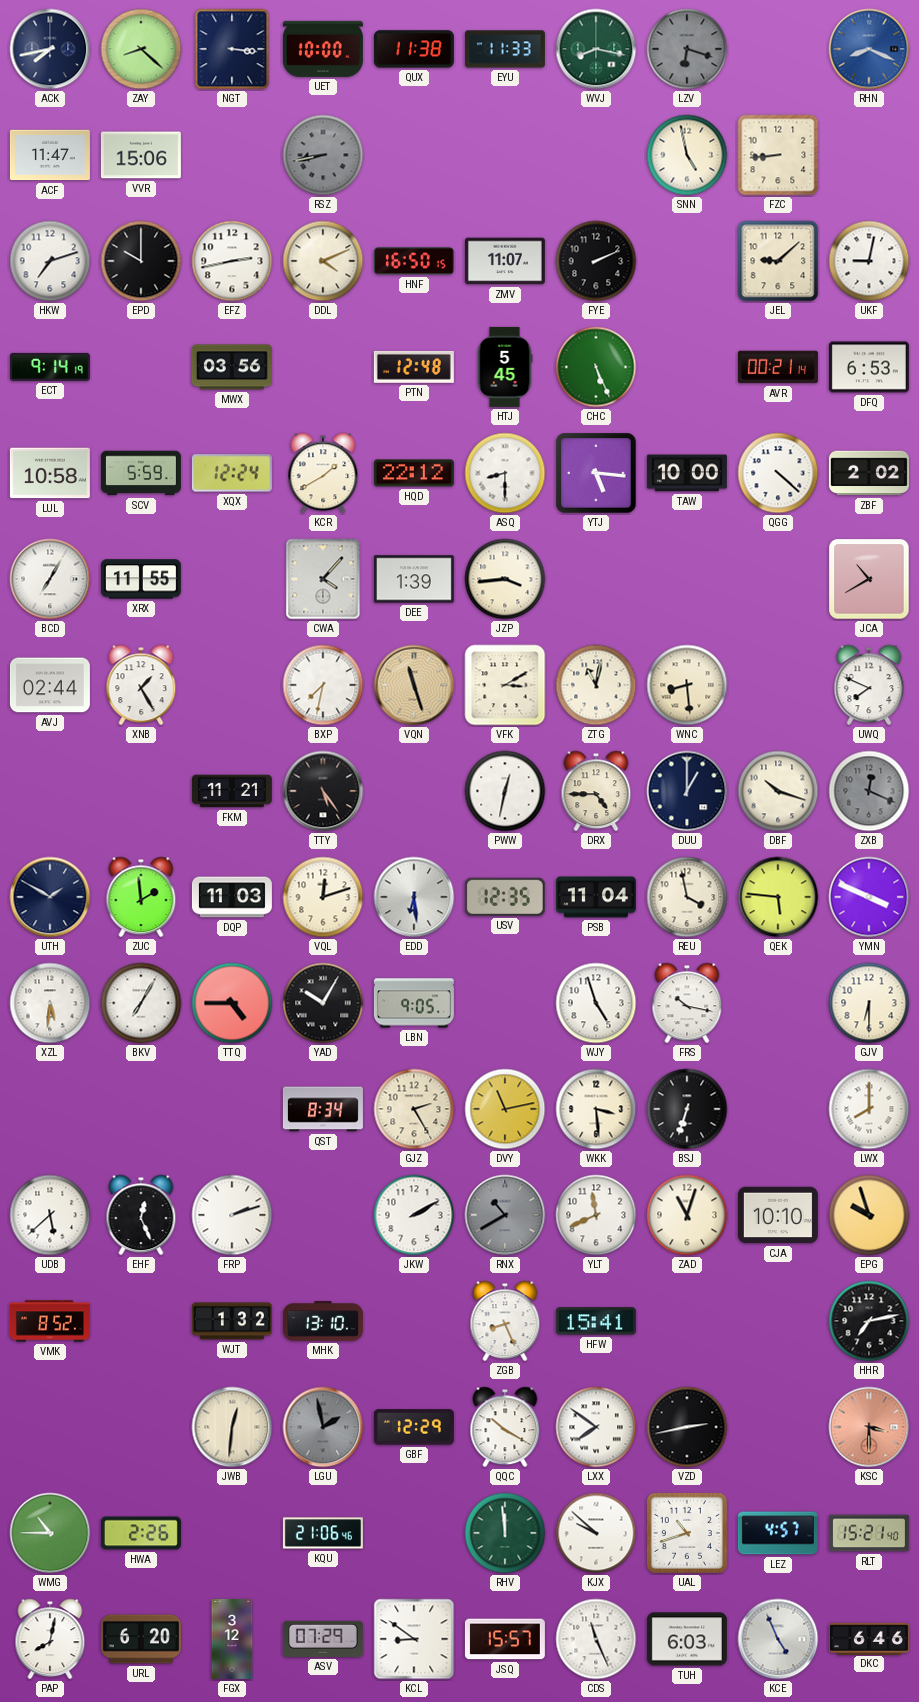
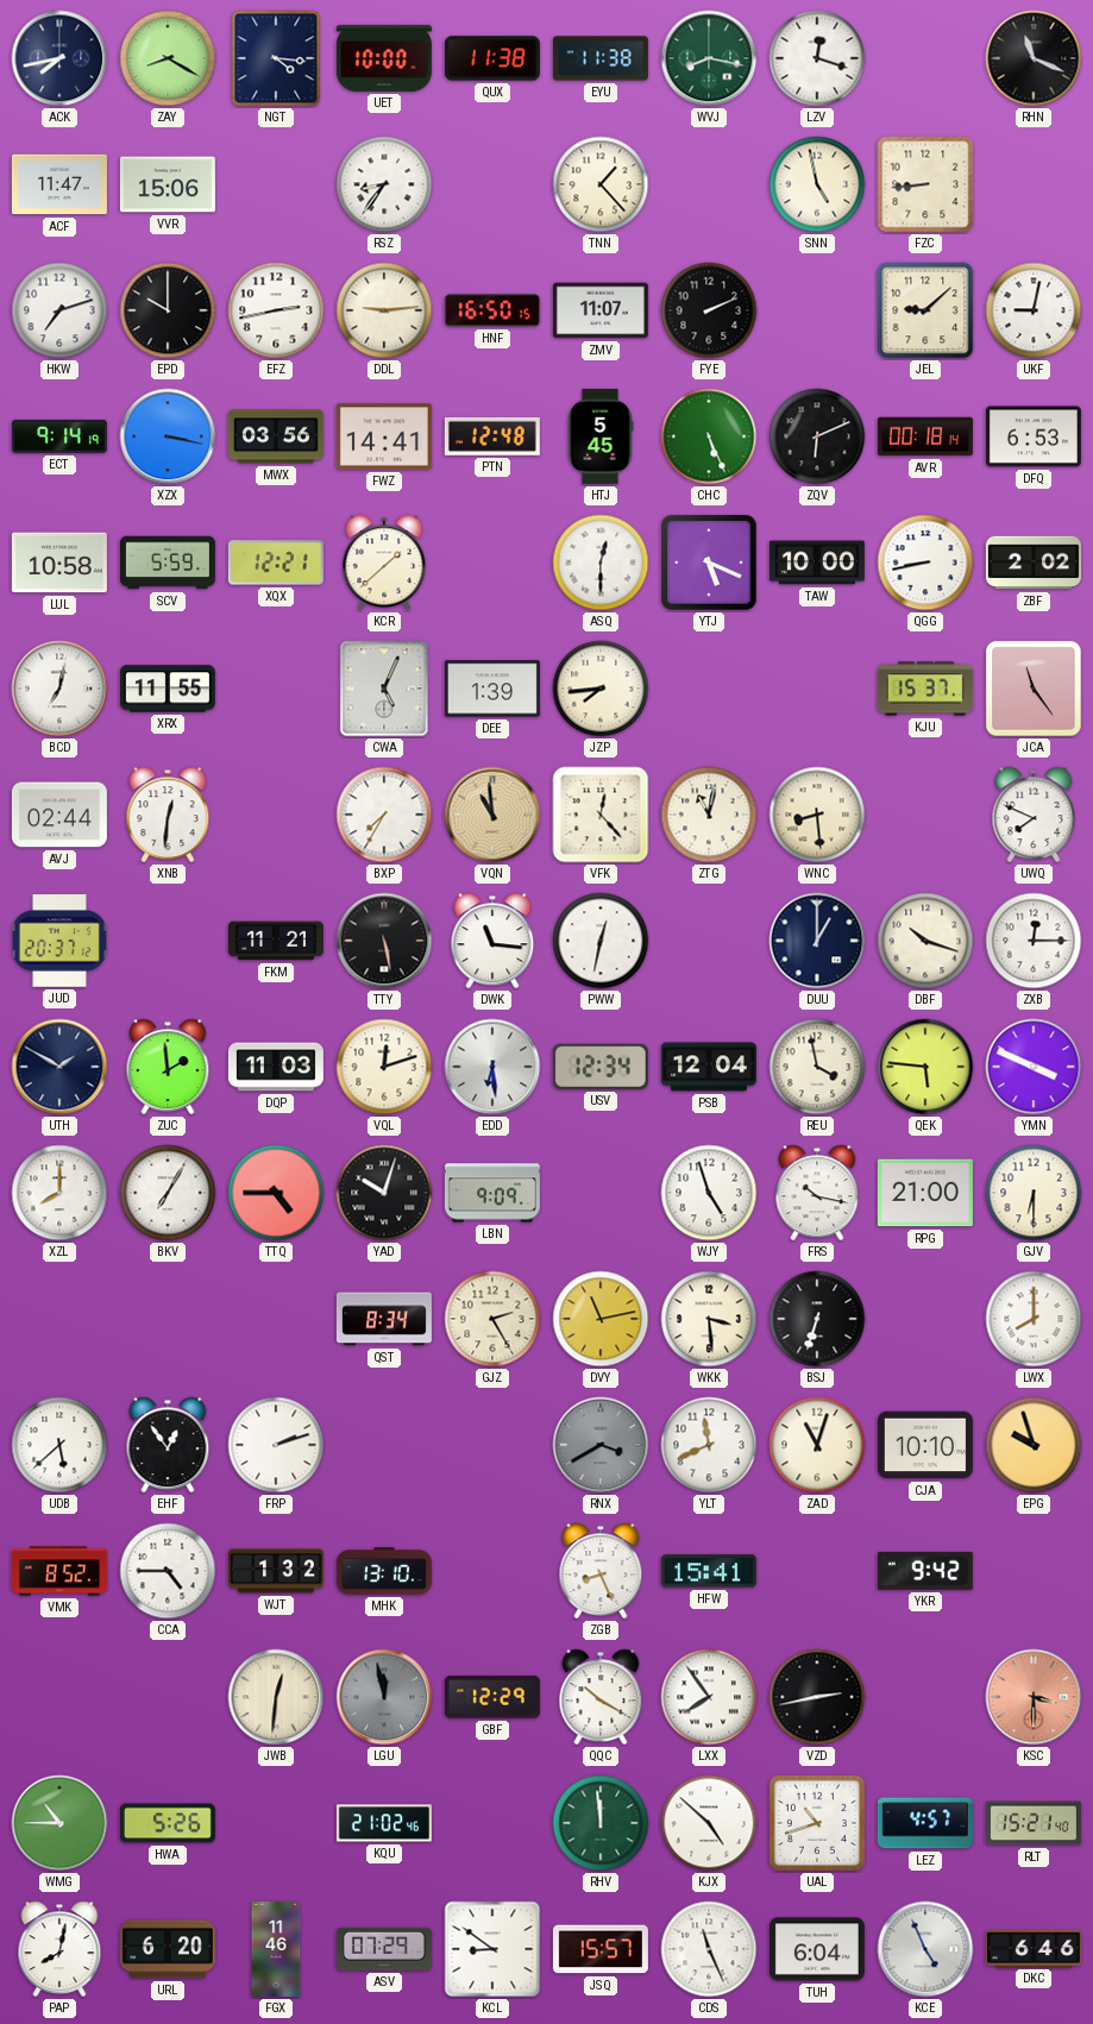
ZAY: 8:22 -> 8:20 (168, 58)
NGT: 3:16 -> 4:16 (276, 58)
EYU: 11:33 -> 11:38 (601, 58)
LZV: 6:18 -> 12:18 (817, 58)
LZV dial: grey -> white (817, 58)
RHN: 8:19 -> 11:19 (1034, 58)
RHN dial: blue -> black (1034, 58)
RSZ: 8:43 -> 8:36 (384, 184)
RSZ dial: grey -> white (384, 184)
TNN: none -> 1:23 (601, 184)
DDL: 4:11 -> 9:14 (384, 310)
XZX: none -> 3:17 (168, 436)
FWZ: none -> 14:41 (384, 436)
ZQV: none -> 6:11 (817, 436)
AVR: 00:21 -> 00:18 (925, 436)
XQX: 12:24 -> 12:21 (276, 562)
KCR: 1:40 -> 1:38 (384, 562)
HQD: 22:12 -> none (414, 473)
ASQ: 8:30 -> 12:30 (601, 562)
YTJ: 5:16 -> 5:19 (709, 562)
QGG: 4:22 -> 8:43 (925, 562)
BCD: 7:05 -> 7:02 (59, 689)
CWA: 4:07 -> 5:04 (384, 689)
JZP: 3:44 -> 7:44 (601, 689)
KJU: none -> 15:37 (925, 689)
JCA: 10:40 -> 11:24 (1034, 689)
XNB: 1:25 -> 12:31 (168, 815)
BXP: 7:32 -> 7:35 (384, 815)
VQN: 11:27 -> 10:59 (492, 815)
VFK: 3:10 -> 12:23 (601, 815)
JUD: none -> 20:37 (59, 942)
TTY: 5:24 -> 5:28 (384, 941)
DWK: none -> 11:16 (492, 941)
DRX: 4:45 -> none (596, 791)
ZXB: 12:19 -> 12:15 (1034, 941)
ZXB dial: grey -> white (1034, 941)
USV: 12:35 -> 12:34 (601, 1067)
PSB: 11:04 -> 12:04 (709, 1067)
XZL: 5:31 -> 8:00 (59, 1193)
YAD: 10:05 -> 10:03 (384, 1193)
LBN: 9:05 -> 9:09 (492, 1193)
RPG: none -> 21:00 (925, 1193)
EHF: 12:26 -> 12:54 (168, 1445)
JKW: 2:10 -> none (414, 1215)
RNX: 10:40 -> 3:40 (601, 1445)
CCA: none -> 4:45 (168, 1571)
YKR: none -> 9:42 (925, 1571)
HHR: 7:13 -> none (869, 1321)
LGU: 1:58 -> 11:58 (384, 1697)
LXX: 7:51 -> 7:54 (709, 1697)
HWA: 2:26 -> 5:26 (168, 1823)
KQU: 21:06 -> 21:02 (384, 1823)
KJX: 9:52 -> 4:52 (709, 1823)
FGX: 3:12 -> 11:46 (276, 1949)
TUH: 6:03 -> 6:04 (817, 1949)
